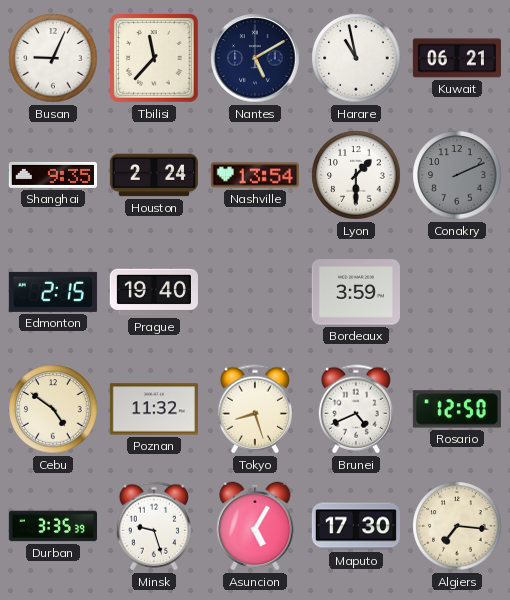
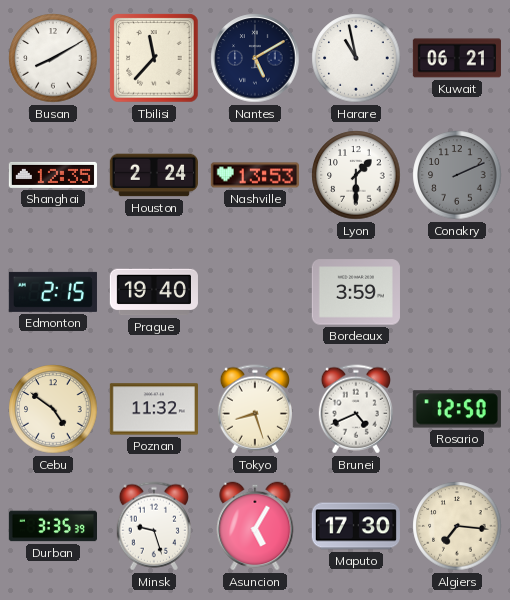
Busan: 9:04 -> 8:10 (53, 58)
Shanghai: 9:35 -> 12:35 (53, 175)
Nashville: 13:54 -> 13:53 (255, 175)
